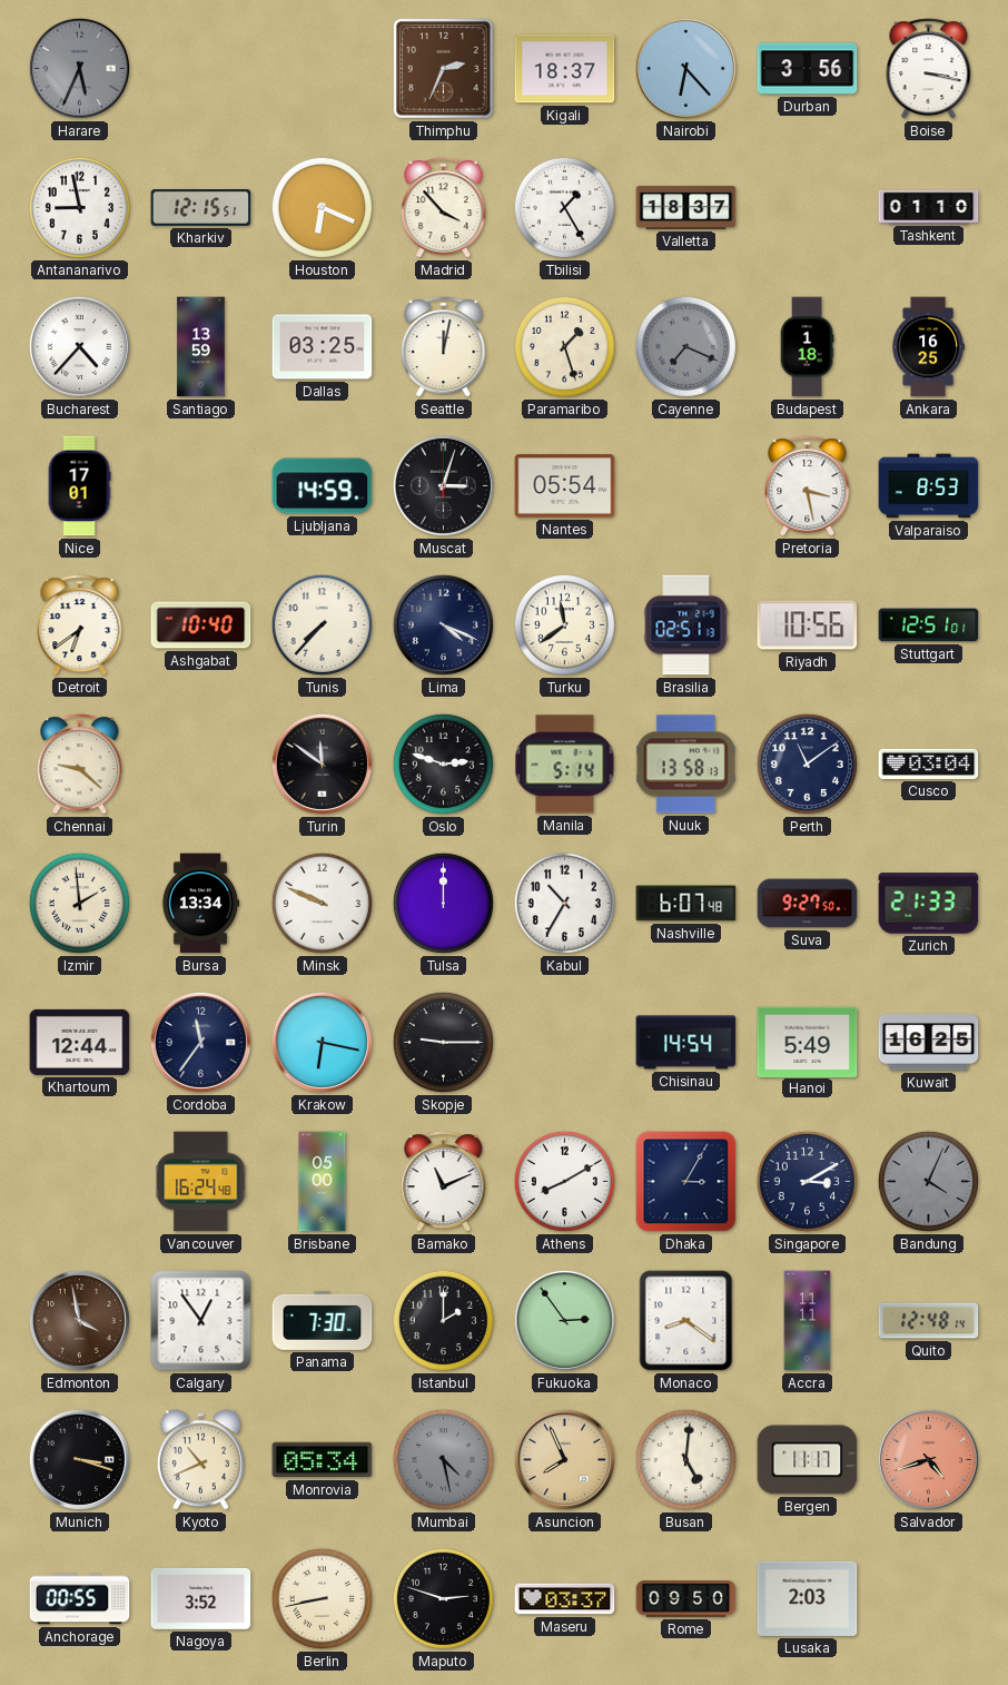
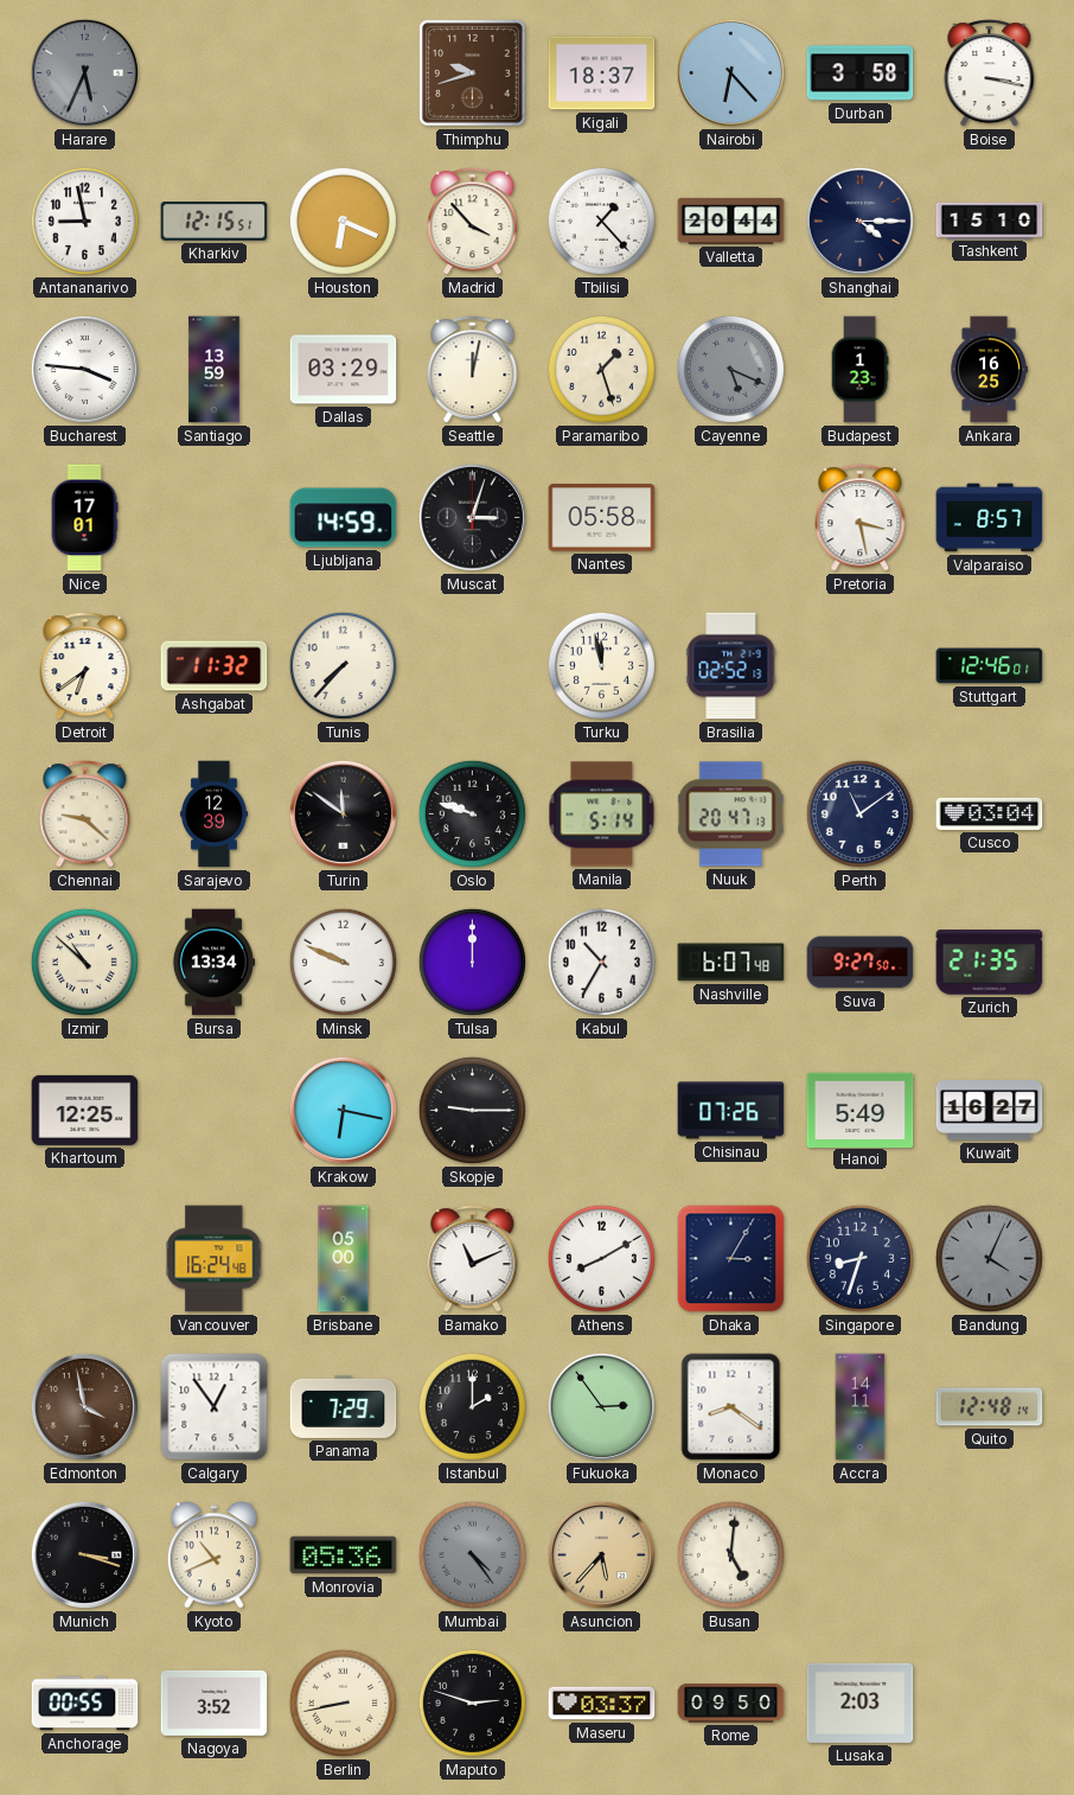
Thimphu: 2:34 -> 9:42 (473, 74)
Durban: 3:56 -> 3:58 (861, 74)
Tbilisi: 1:25 -> 1:23 (601, 221)
Valletta: 18:37 -> 20:44 (731, 221)
Shanghai: none -> 4:15 (859, 221)
Tashkent: 01:10 -> 15:10 (990, 221)
Bucharest: 4:37 -> 3:46 (84, 369)
Dallas: 03:25 -> 03:29 (344, 370)
Cayenne: 7:19 -> 5:19 (730, 369)
Budapest: 1:18 -> 1:23 (859, 370)
Nantes: 05:54 -> 05:58 (602, 518)
Valparaiso: 8:53 -> 8:57 (990, 518)
Ashgabat: 10:40 -> 11:32 (215, 666)
Lima: 4:19 -> none (443, 624)
Turku: 11:39 -> 11:58 (601, 665)
Brasilia: 02:51 -> 02:52 (731, 666)
Riyadh: 10:56 -> none (808, 625)
Stuttgart: 12:51 -> 12:46 (990, 666)
Sarajevo: none -> 12:39 (213, 815)
Oslo: 2:48 -> 9:48 (472, 813)
Nuuk: 13:58 -> 20:47 (730, 815)
Izmir: 1:59 -> 10:52 (84, 962)
Zurich: 21:33 -> 21:35 (990, 963)
Khartoum: 12:44 -> 12:25 (85, 1110)
Cordoba: 11:36 -> none (200, 1042)
Chisinau: 14:54 -> 07:26 (731, 1111)
Kuwait: 16:25 -> 16:27 (990, 1111)
Singapore: 3:10 -> 8:33 (859, 1258)
Panama: 7:30 -> 7:29 (344, 1406)
Accra: 11:11 -> 14:11 (861, 1407)
Monrovia: 05:34 -> 05:36 (344, 1556)
Mumbai: 4:28 -> 4:24 (472, 1554)
Asuncion: 7:56 -> 5:37 (601, 1554)
Bergen: 11:17 -> none (808, 1460)
Salvador: 4:42 -> none (928, 1459)
